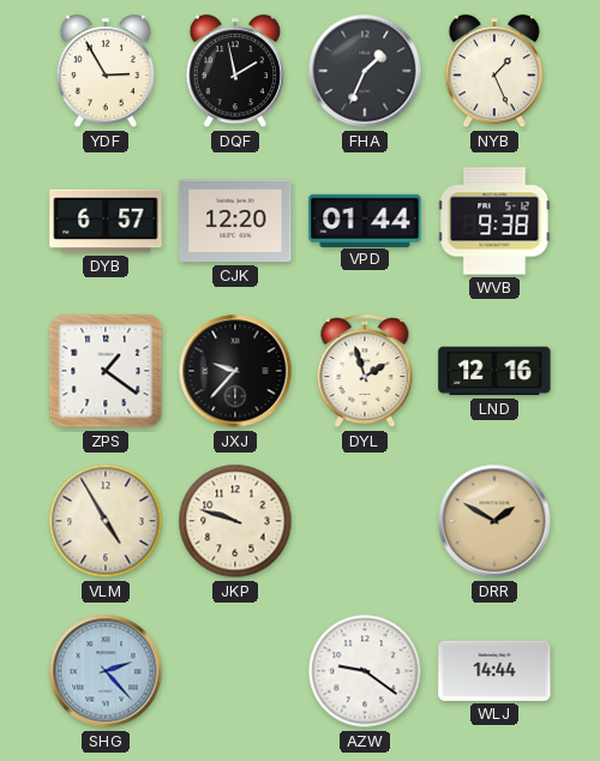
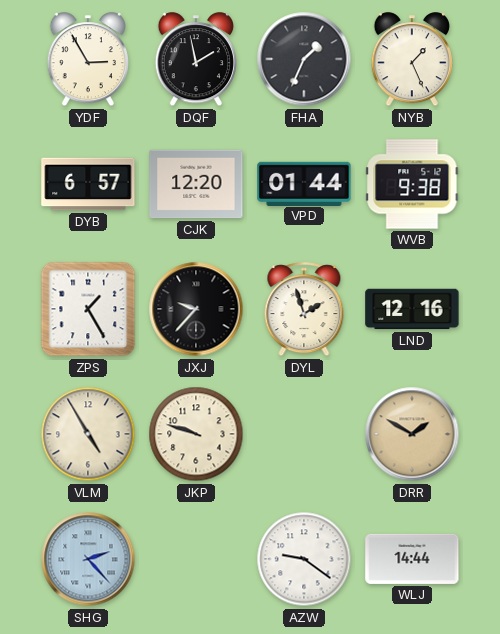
ZPS: 1:21 -> 1:25 (88, 309)
